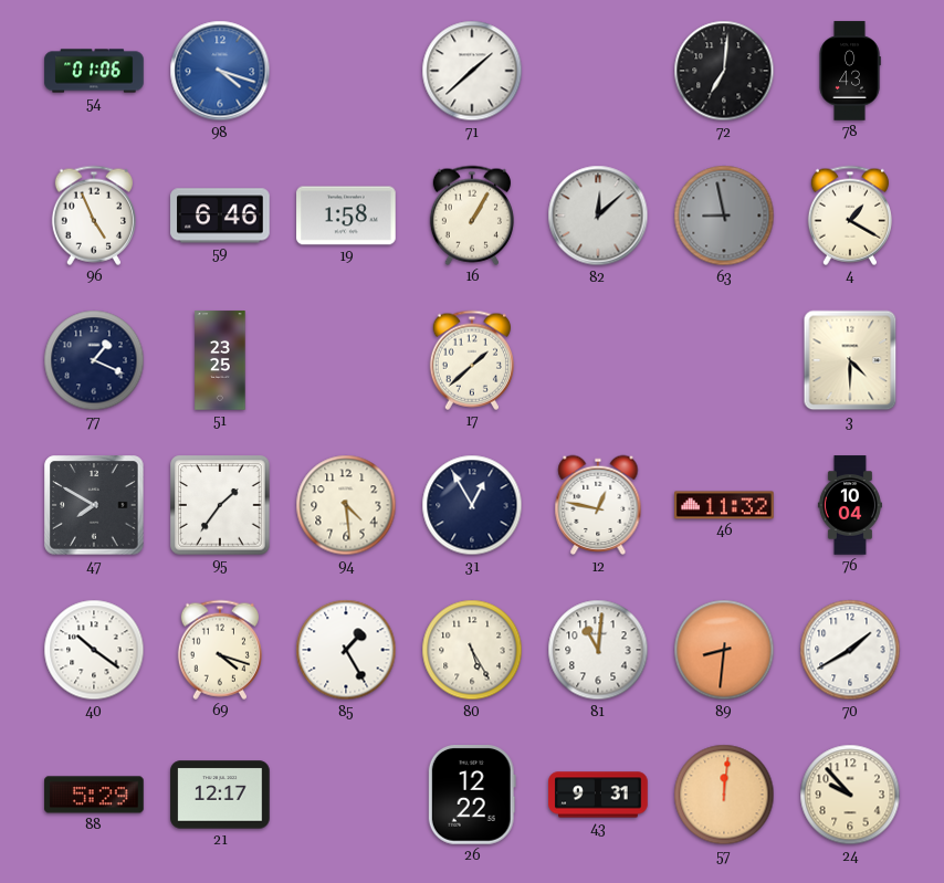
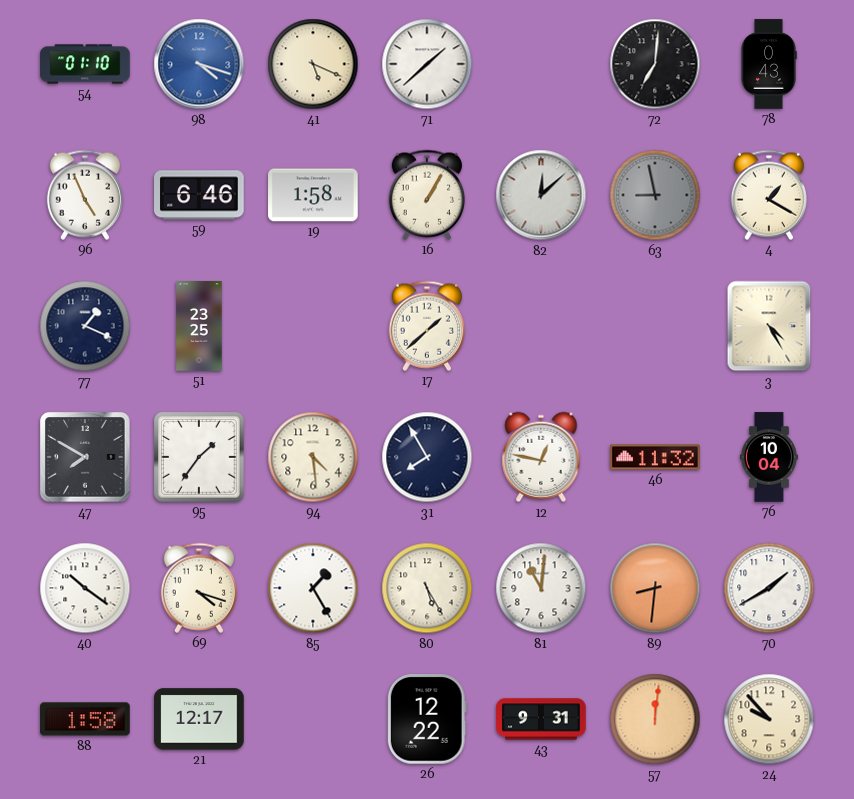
54: 01:06 -> 01:10 (85, 64)
41: none -> 5:19 (313, 64)
3: 4:30 -> 4:25 (769, 326)
31: 12:55 -> 7:55 (427, 457)
88: 5:29 -> 1:58 (85, 719)
